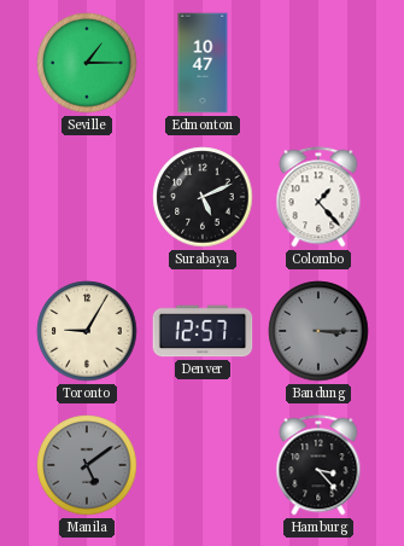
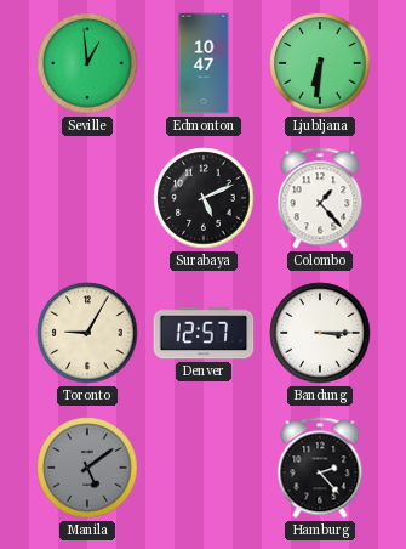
Seville: 1:15 -> 12:59 (87, 63)
Ljubljana: none -> 6:31 (320, 63)
Bandung dial: grey -> white (320, 333)
Hamburg: 3:23 -> 2:23 (320, 468)
